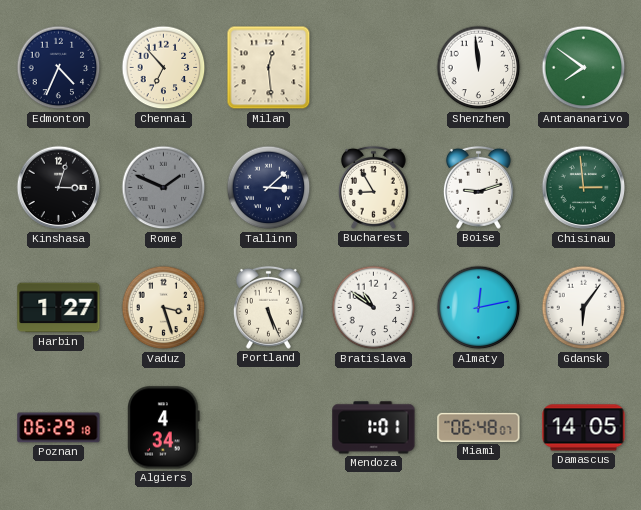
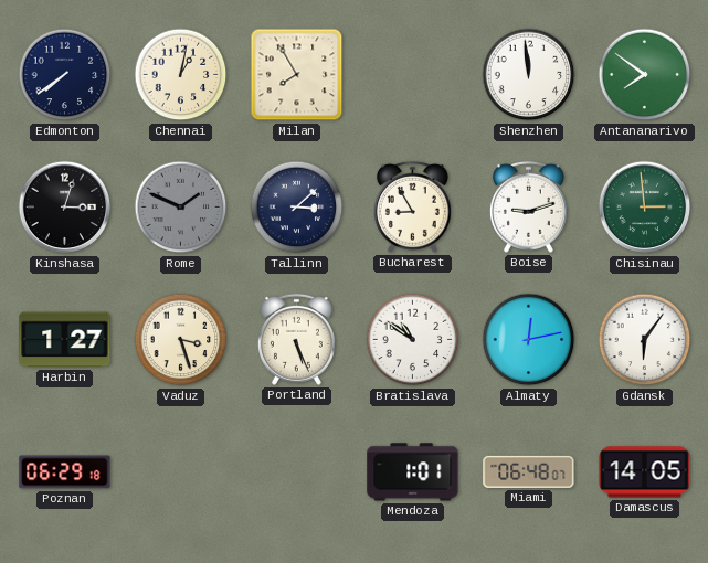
Edmonton: 4:34 -> 7:39 (65, 75)
Chennai: 6:53 -> 1:02 (181, 75)
Milan: 12:29 -> 7:55 (297, 75)
Algiers: 4:34 -> none (164, 428)
